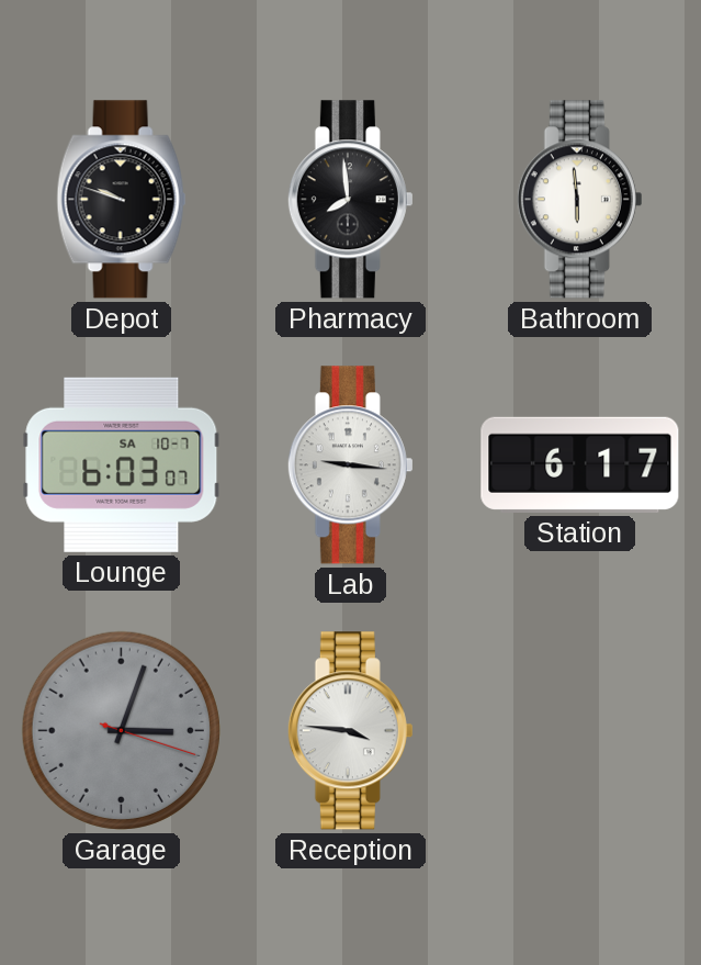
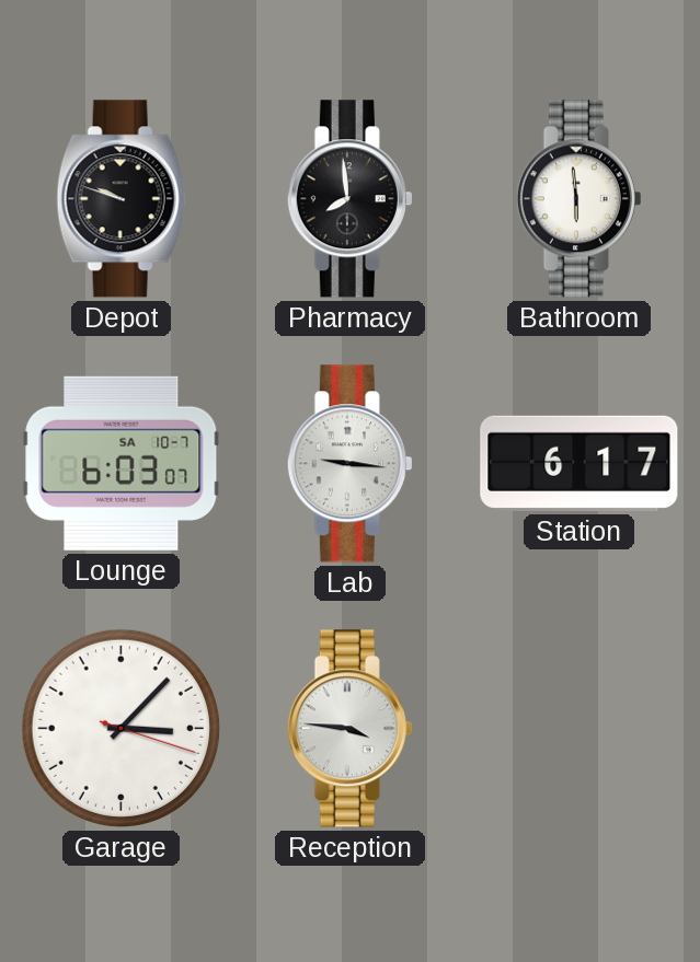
Garage: 3:03 -> 3:07 (121, 728)
Garage dial: grey -> white (121, 728)
